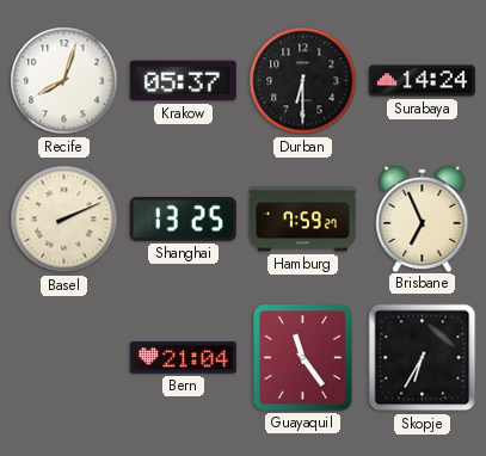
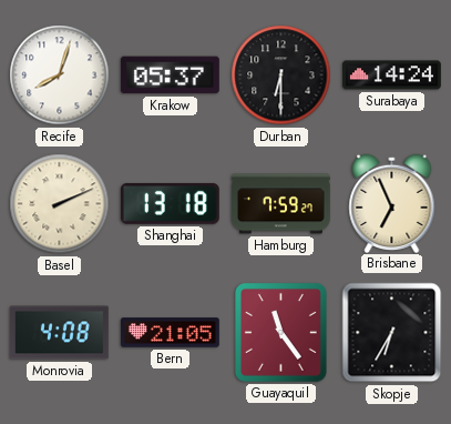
Shanghai: 13:25 -> 13:18 (170, 203)
Monrovia: none -> 4:08 (59, 333)
Bern: 21:04 -> 21:05 (170, 333)
